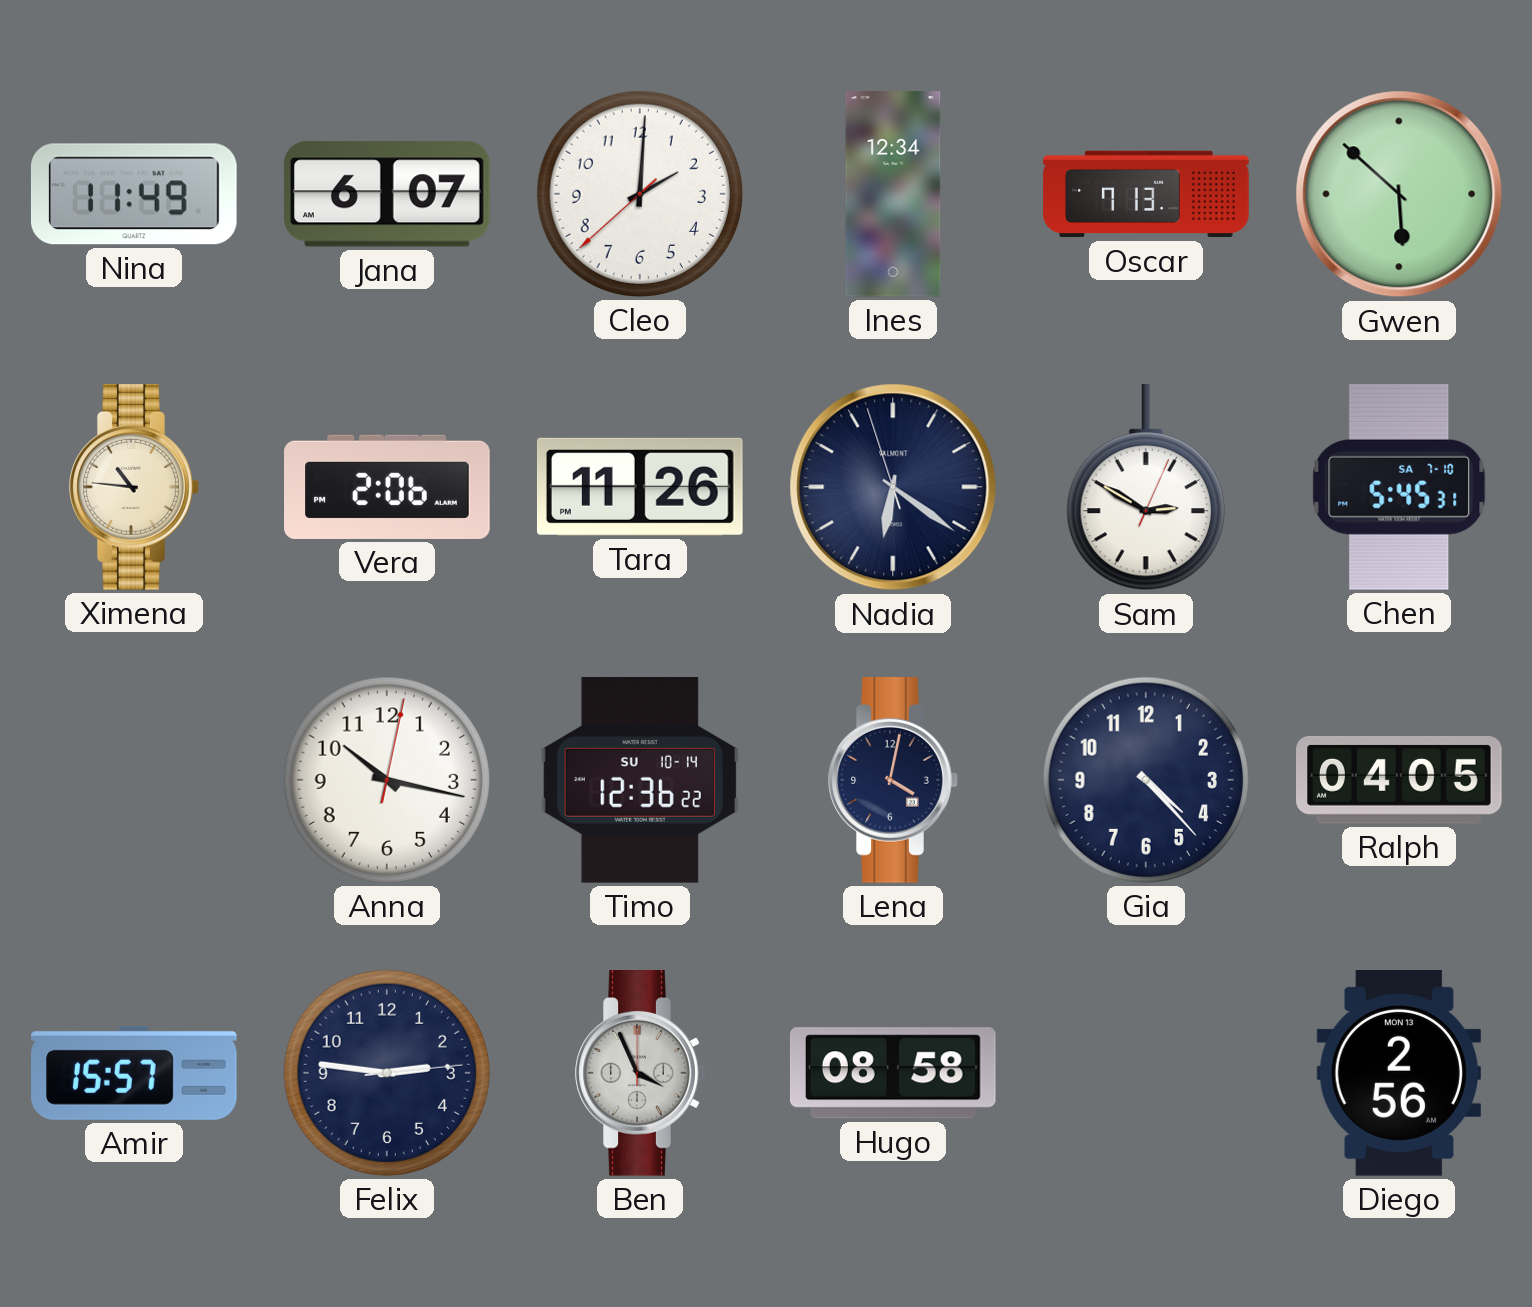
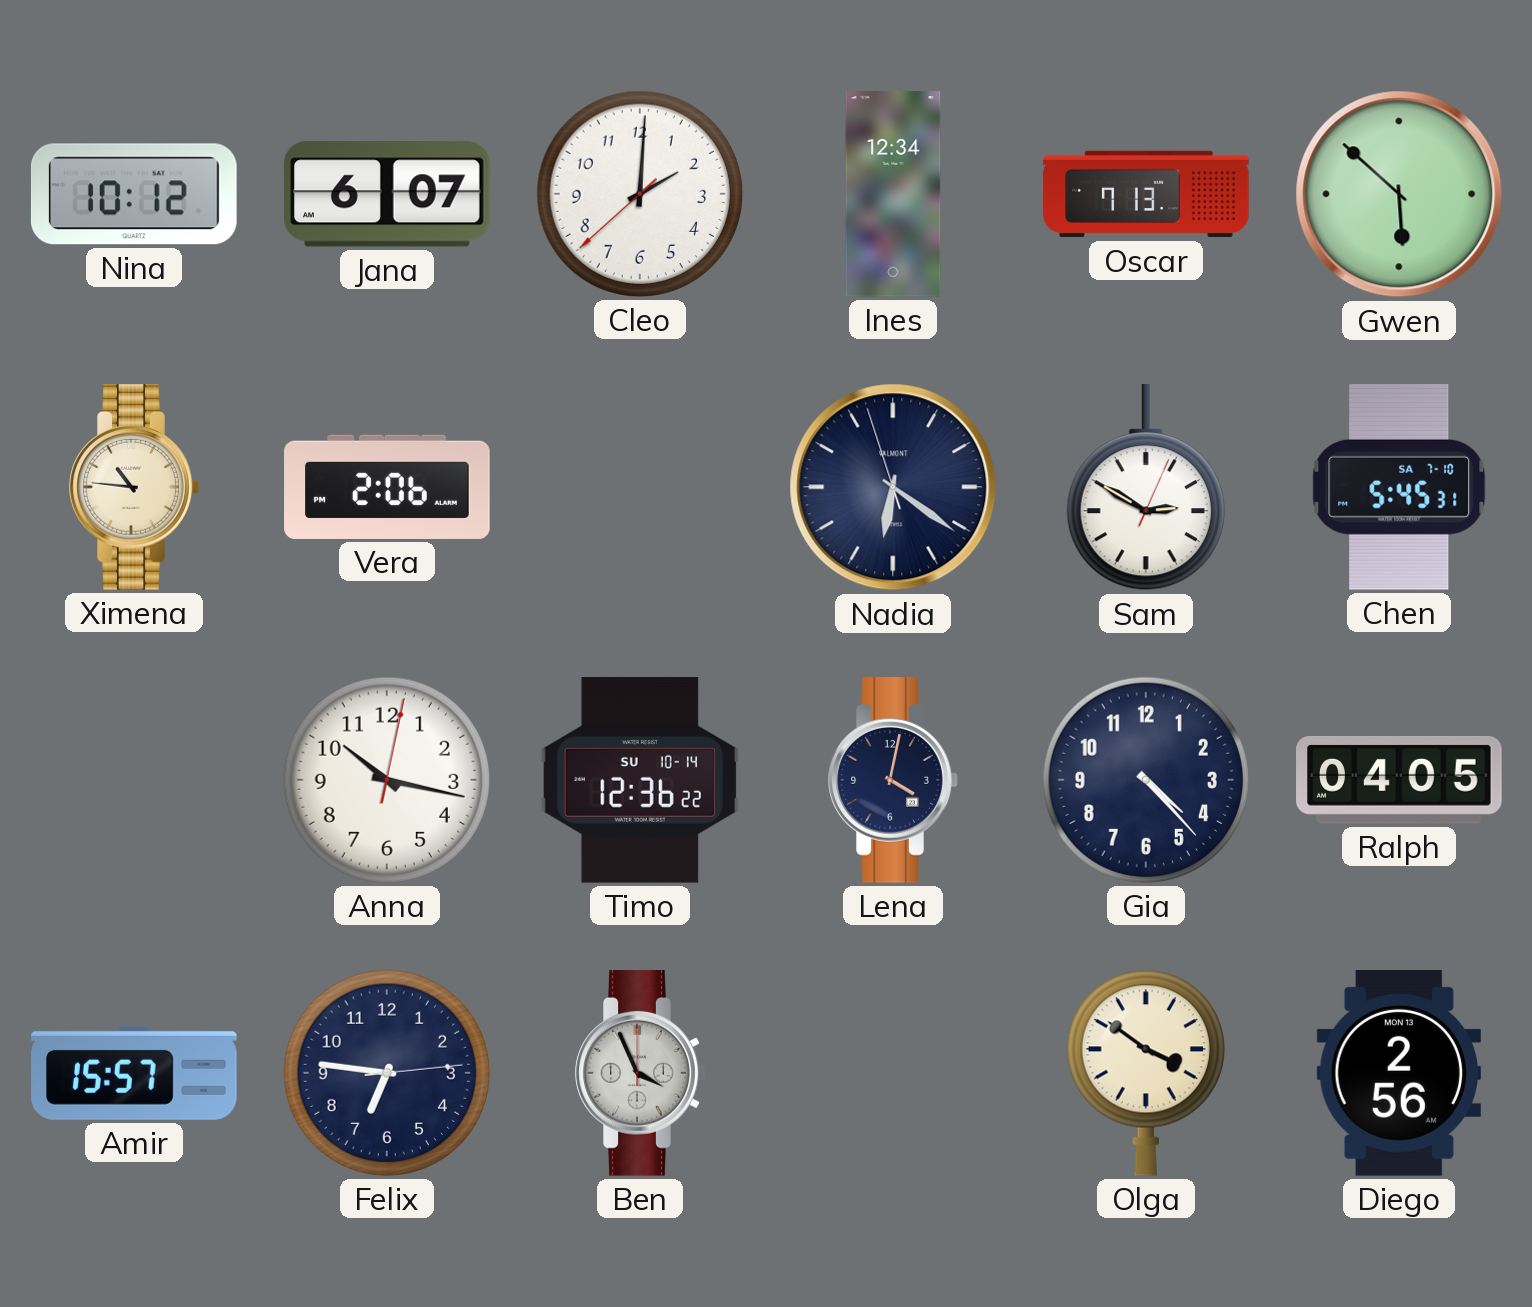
Nina: 11:49 -> 10:12 (134, 194)
Tara: 11:26 -> none (640, 487)
Felix: 2:46 -> 6:46 (387, 1073)
Hugo: 08:58 -> none (893, 1073)
Olga: none -> 3:51 (1146, 1073)
